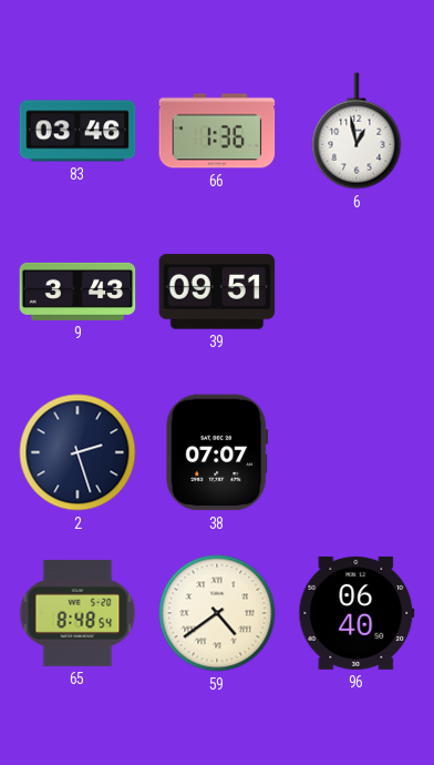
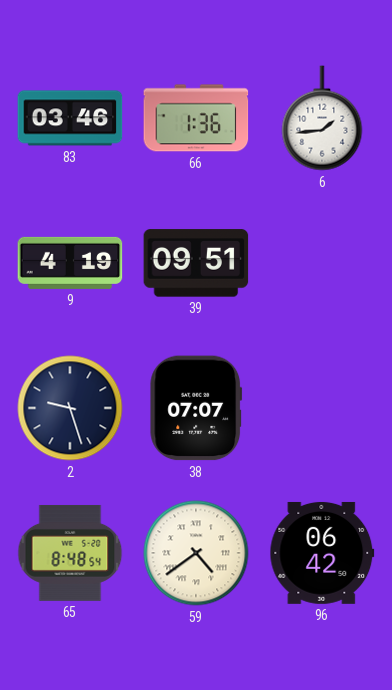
6: 12:58 -> 1:44 (322, 118)
9: 3:43 -> 4:19 (70, 263)
2: 2:27 -> 9:27 (70, 408)
96: 06:40 -> 06:42 (322, 553)
